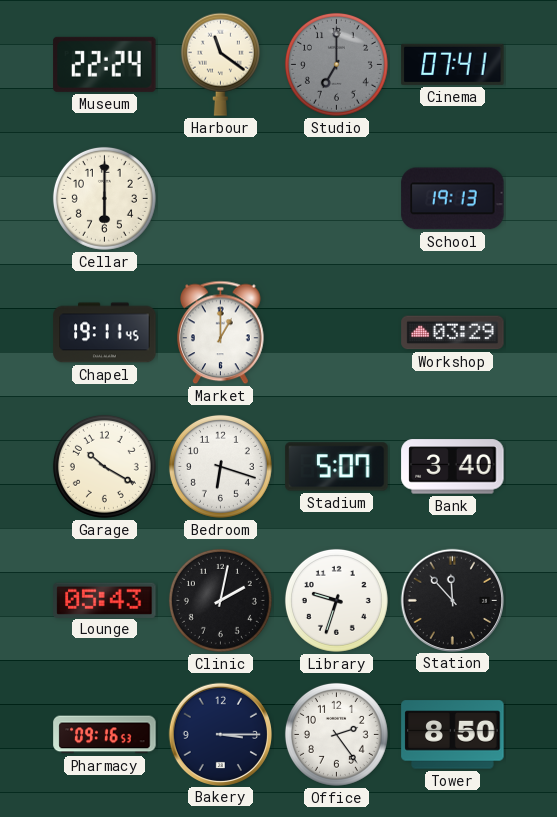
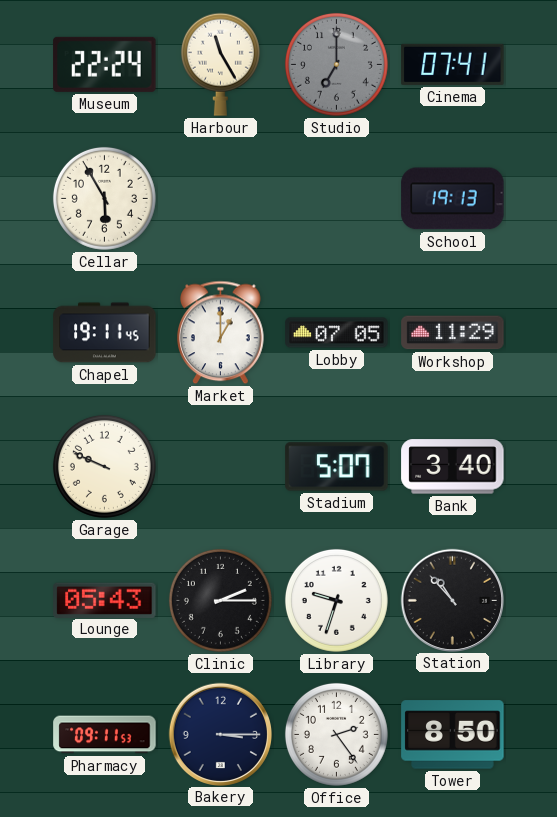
Harbour: 11:21 -> 11:25 (220, 64)
Cellar: 6:00 -> 5:55 (104, 198)
Lobby: none -> 07:05 (337, 333)
Workshop: 03:29 -> 11:29 (453, 333)
Garage: 10:20 -> 9:49 (104, 466)
Bedroom: 6:18 -> none (220, 466)
Clinic: 2:02 -> 2:15 (220, 600)
Station: 11:53 -> 10:53 (452, 600)
Pharmacy: 09:16 -> 09:11 (105, 735)
